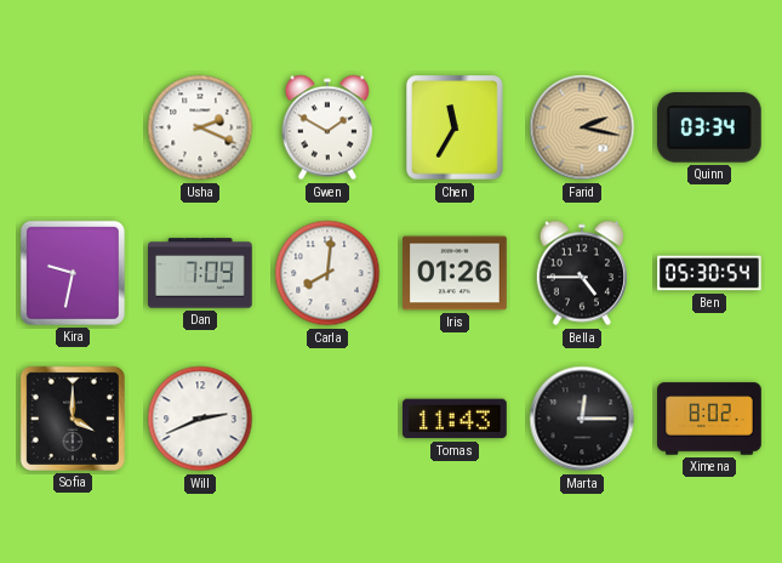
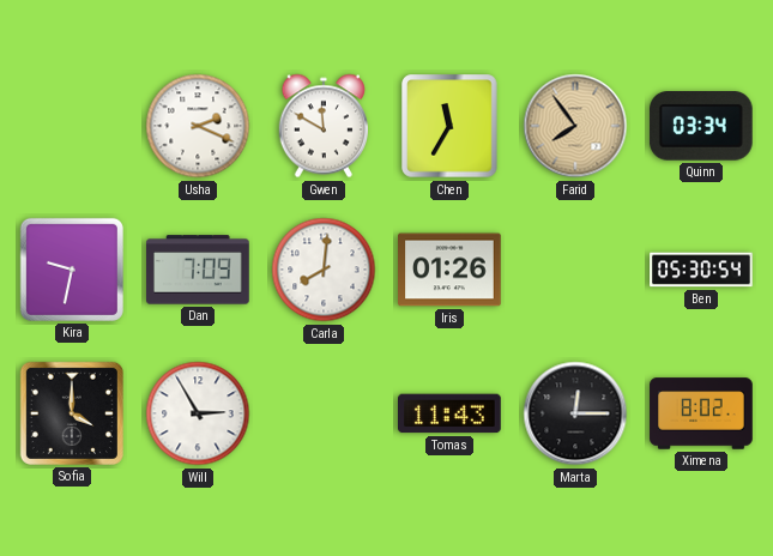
Gwen: 1:50 -> 11:50 (322, 126)
Farid: 2:17 -> 7:54 (575, 126)
Bella: 4:45 -> none (581, 273)
Will: 2:41 -> 2:55 (198, 413)
